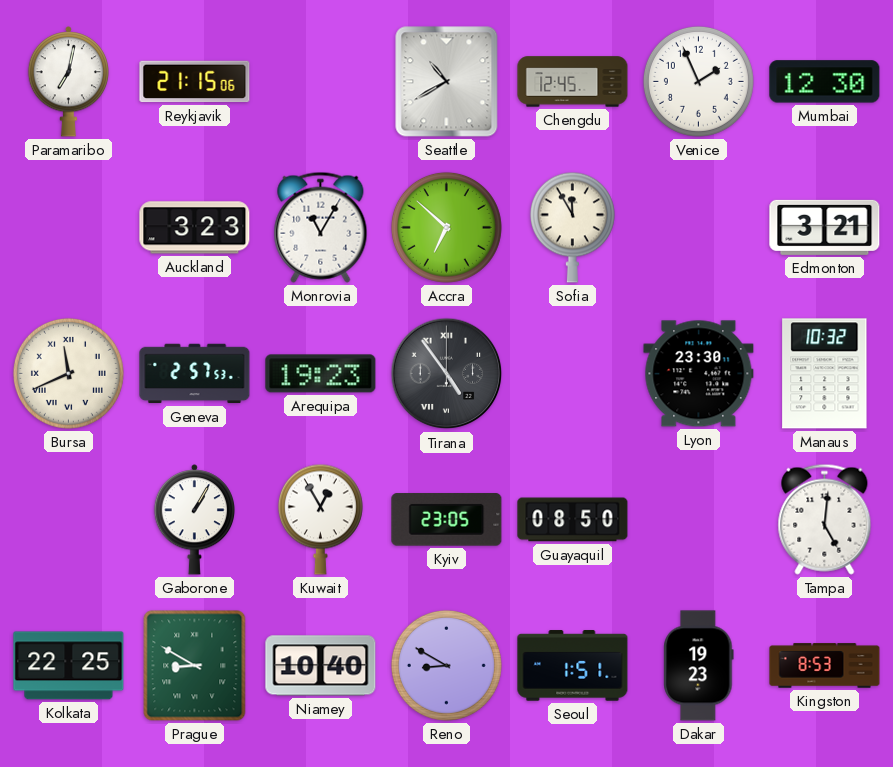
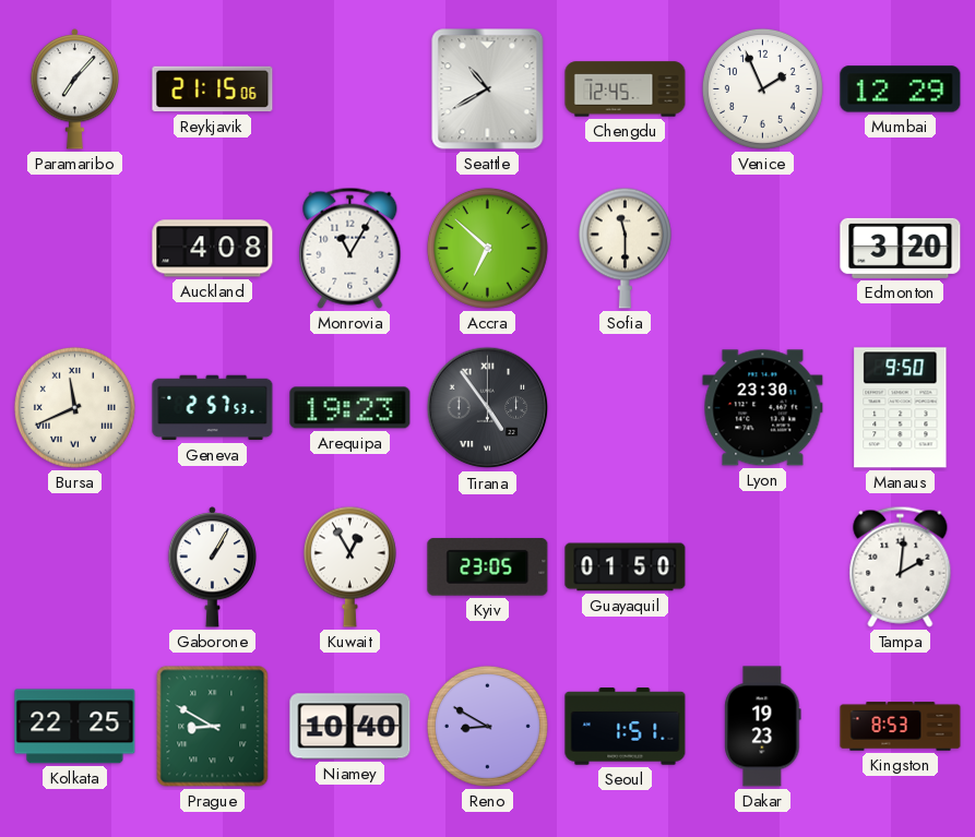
Paramaribo: 7:02 -> 7:07 (75, 89)
Mumbai: 12:30 -> 12:29 (901, 89)
Auckland: 3:23 -> 4:08 (213, 249)
Sofia: 11:55 -> 11:30 (625, 248)
Edmonton: 3:21 -> 3:20 (901, 248)
Manaus: 10:32 -> 9:50 (901, 408)
Guayaquil: 08:50 -> 01:50 (626, 567)
Tampa: 5:01 -> 2:01 (901, 566)
